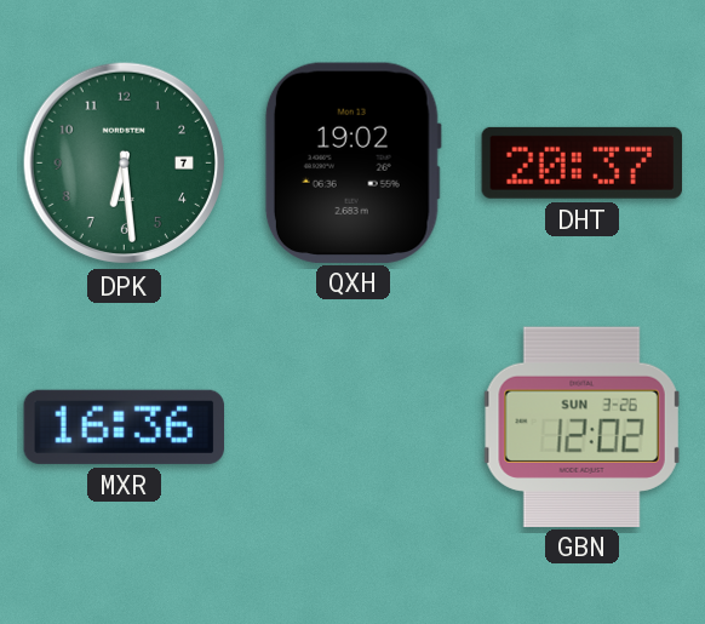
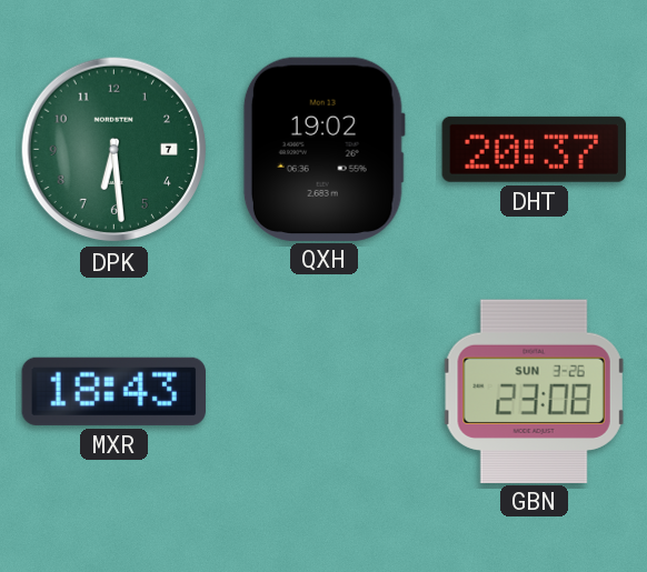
MXR: 16:36 -> 18:43 (113, 391)
GBN: 12:02 -> 23:08 (534, 391)
